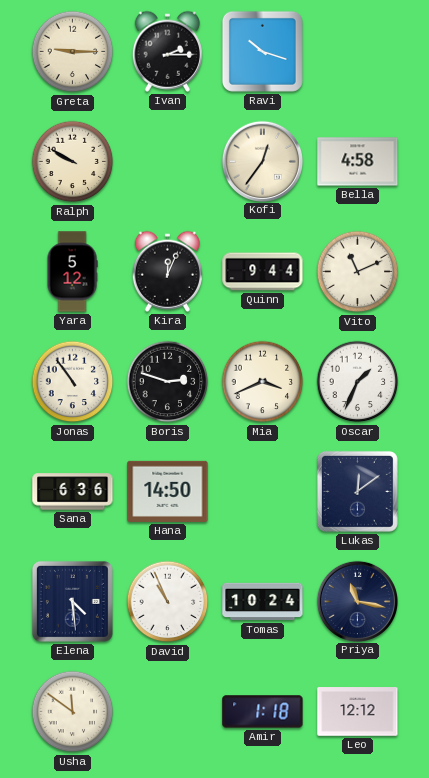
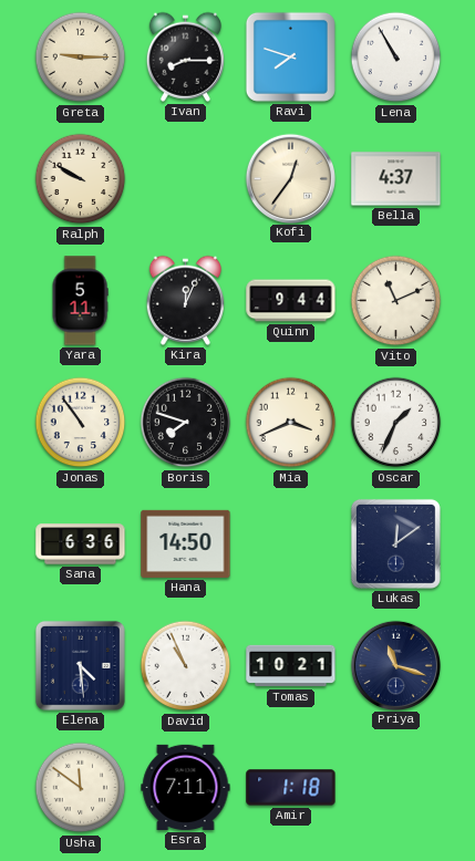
Ivan: 2:15 -> 8:15 (185, 56)
Ravi: 10:18 -> 7:48 (290, 56)
Lena: none -> 10:55 (396, 58)
Bella: 4:58 -> 4:37 (396, 179)
Yara: 5:12 -> 5:11 (80, 301)
Boris: 2:48 -> 7:48 (186, 423)
Tomas: 10:24 -> 10:21 (291, 666)
Priya: 11:17 -> 11:18 (395, 665)
Esra: none -> 7:11 (186, 787)
Leo: 12:12 -> none (358, 712)
